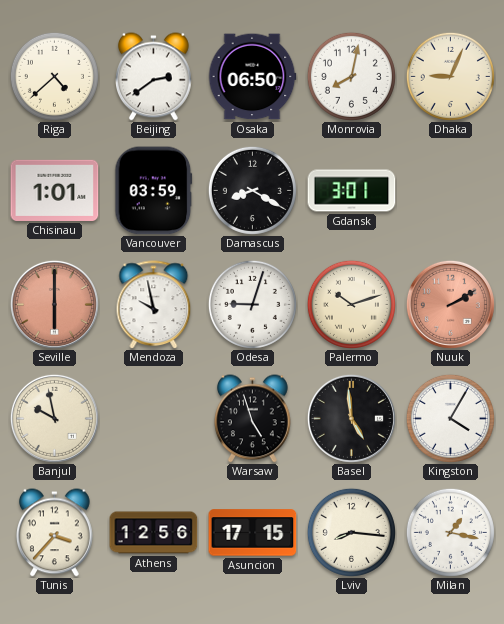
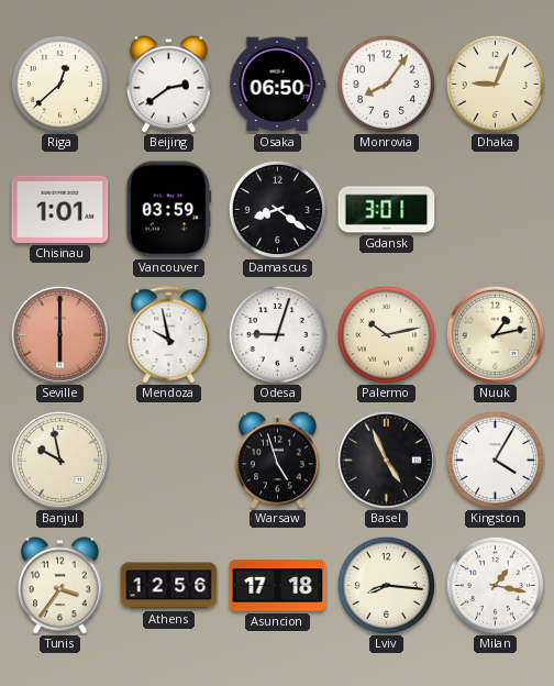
Riga: 4:38 -> 12:38 (59, 84)
Monrovia: 8:02 -> 8:06 (386, 84)
Damascus: 8:20 -> 8:21 (277, 209)
Palermo: 10:12 -> 10:13 (386, 334)
Nuuk: 2:10 -> 1:13 (495, 334)
Nuuk dial: salmon -> cream (495, 334)
Basel: 4:59 -> 4:56 (386, 460)
Tunis: 3:37 -> 3:36 (60, 586)
Asuncion: 17:15 -> 17:18 (278, 586)
